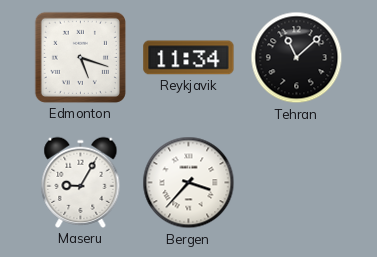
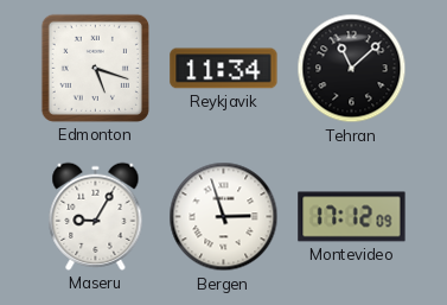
Bergen: 3:37 -> 2:57 (224, 217)
Montevideo: none -> 17:12 (352, 217)
